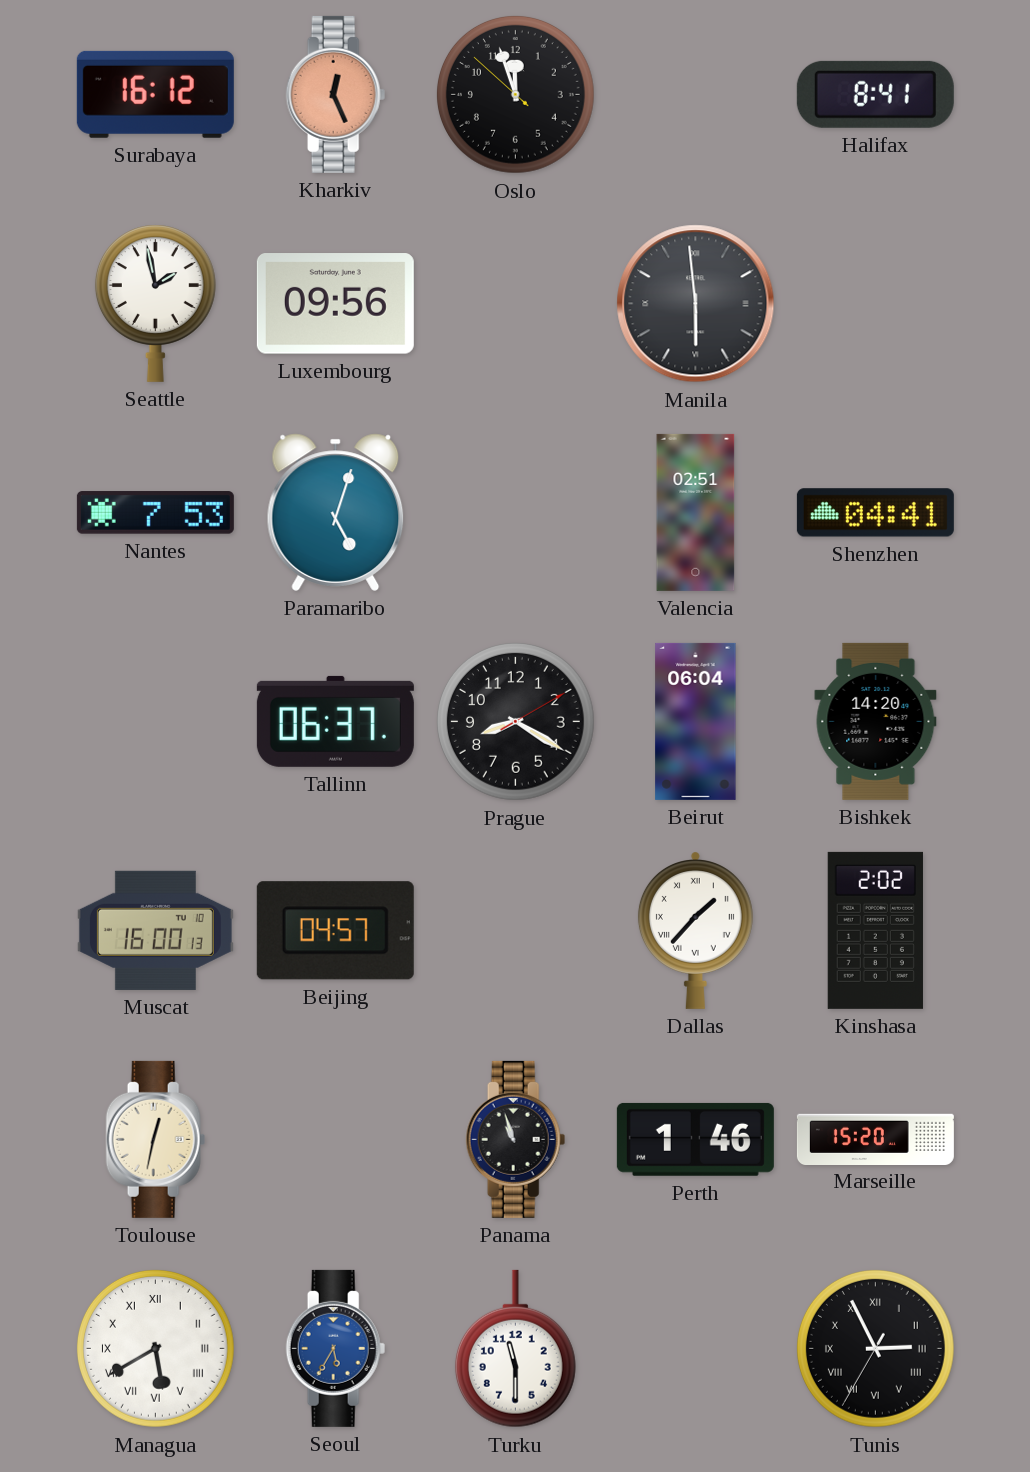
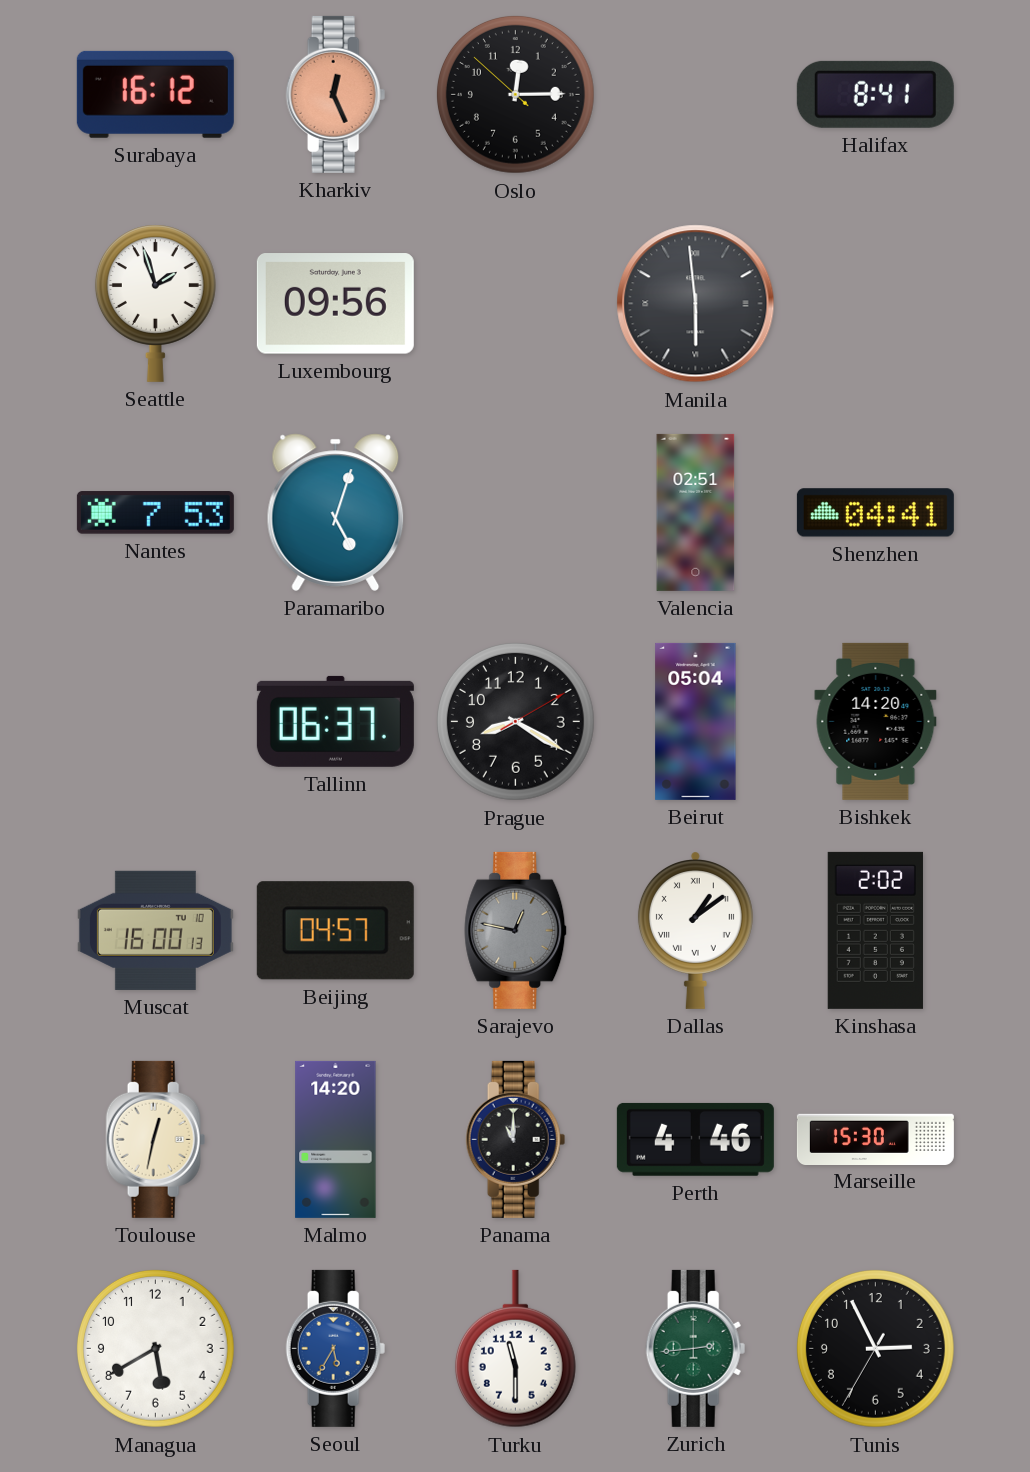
Oslo: 11:56 -> 12:14 (515, 94)
Seattle: 1:58 -> 1:57 (155, 303)
Beirut: 06:04 -> 05:04 (696, 721)
Sarajevo: none -> 12:47 (516, 930)
Dallas: 1:37 -> 1:09 (695, 931)
Malmo: none -> 14:20 (336, 1139)
Panama: 10:57 -> 11:00 (516, 1139)
Perth: 1:46 -> 4:46 (695, 1139)
Marseille: 15:20 -> 15:30 (875, 1139)
Managua numerals: Roman -> Arabic (155, 1348)
Zurich: none -> 2:44 (696, 1348)
Tunis numerals: Roman -> Arabic (875, 1348)
